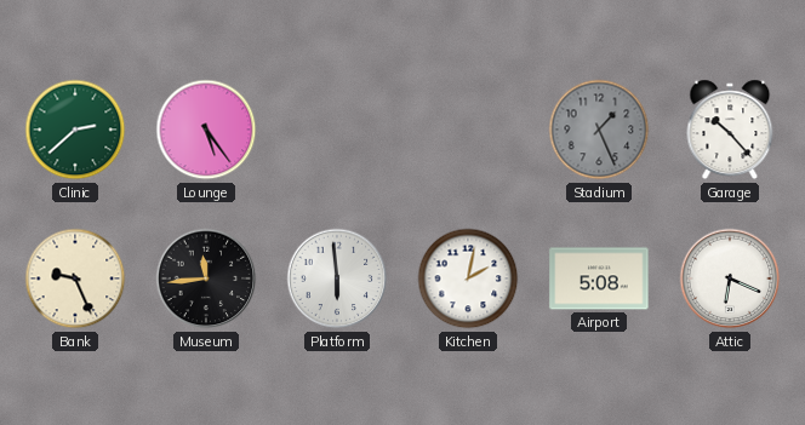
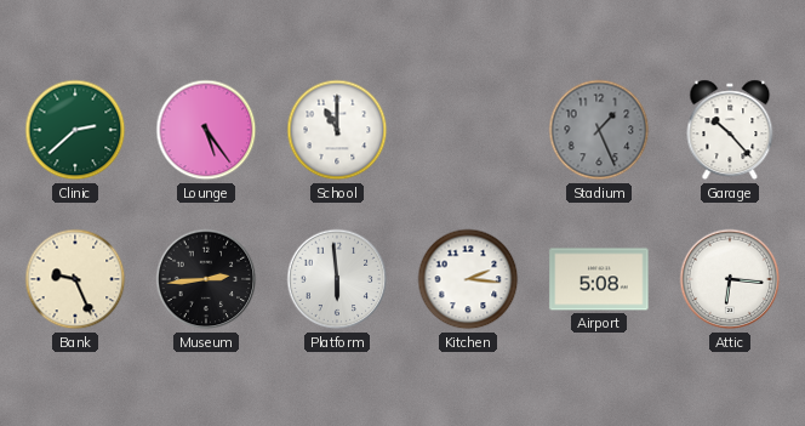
School: none -> 11:00 (337, 130)
Museum: 11:44 -> 2:44 (206, 279)
Kitchen: 2:02 -> 2:16 (468, 279)
Attic: 6:19 -> 6:16 (730, 279)
